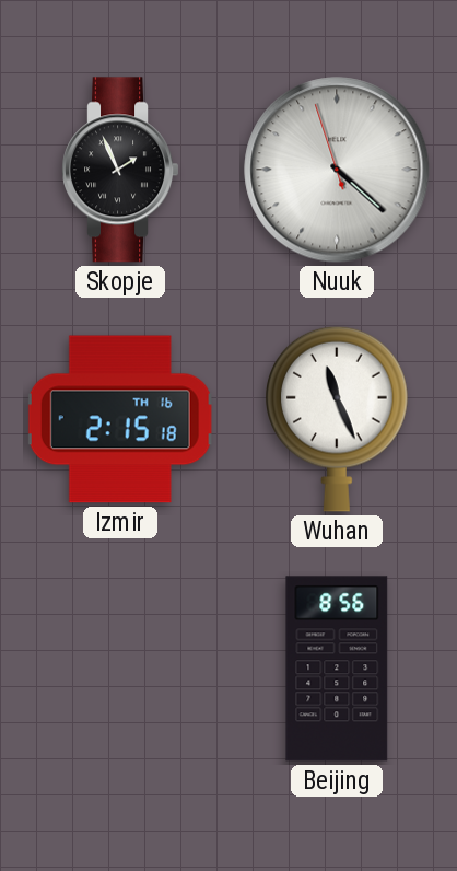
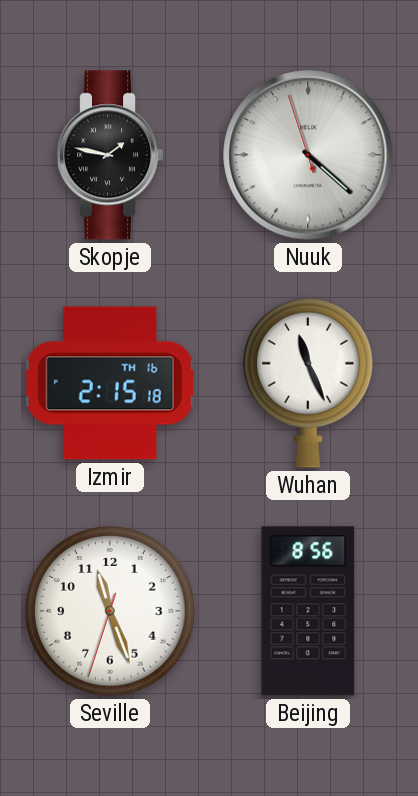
Skopje: 1:56 -> 1:47 (110, 155)
Seville: none -> 11:26 (110, 611)
